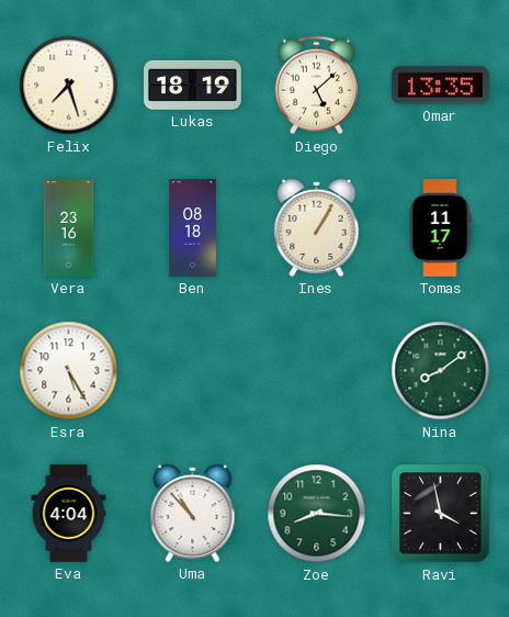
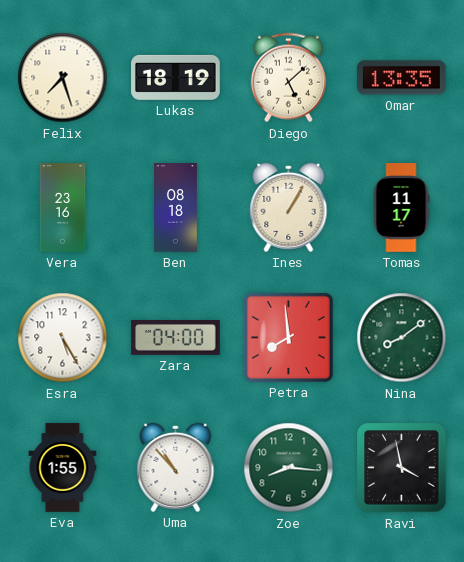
Zara: none -> 04:00 (176, 338)
Petra: none -> 7:59 (288, 337)
Eva: 4:04 -> 1:55 (63, 468)
